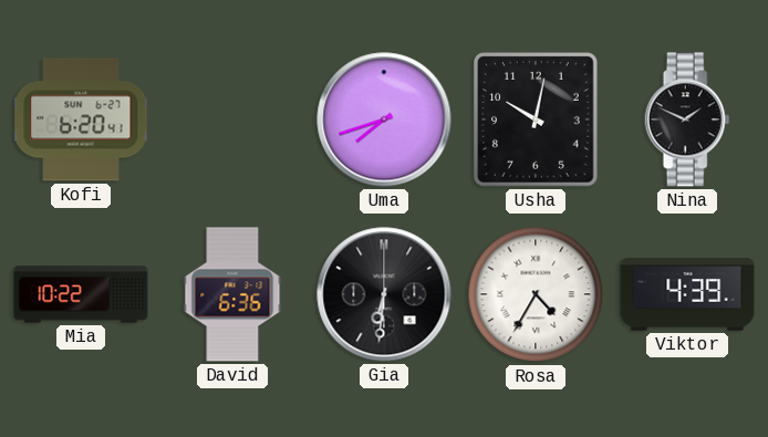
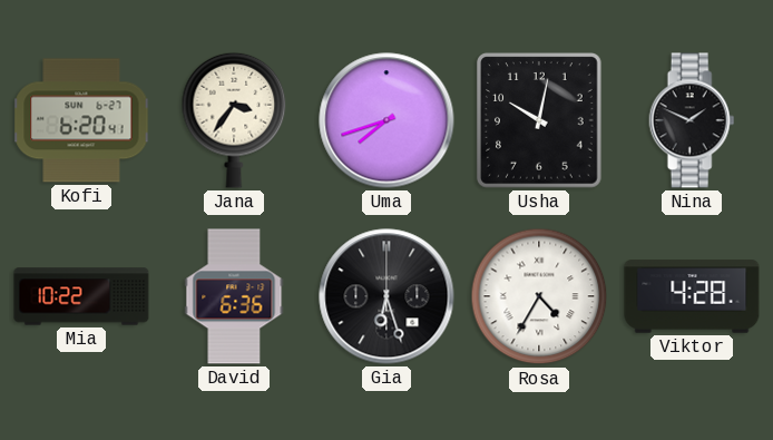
Jana: none -> 3:36 (234, 120)
Gia: 6:31 -> 6:27 (387, 296)
Viktor: 4:39 -> 4:28 (692, 296)
